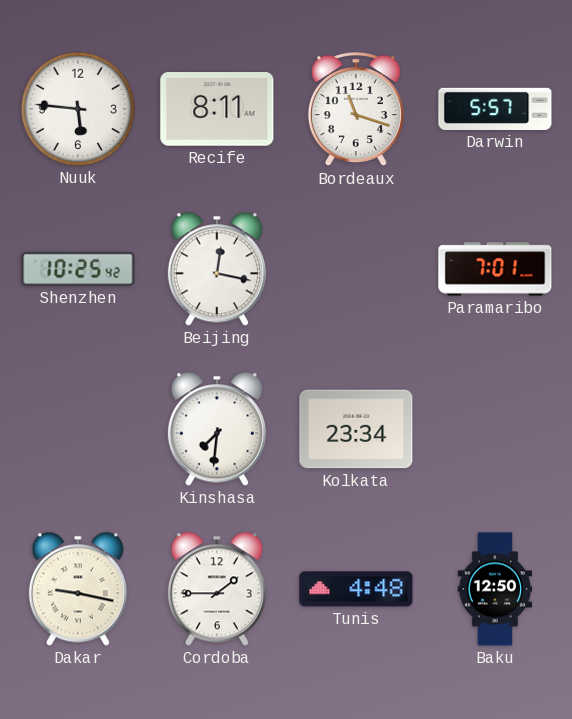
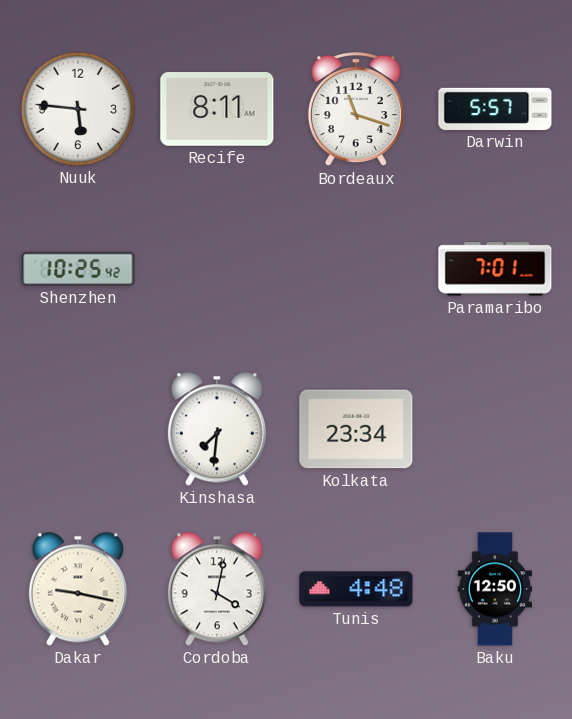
Beijing: 12:17 -> none (217, 269)
Cordoba: 1:45 -> 4:02 (217, 589)
